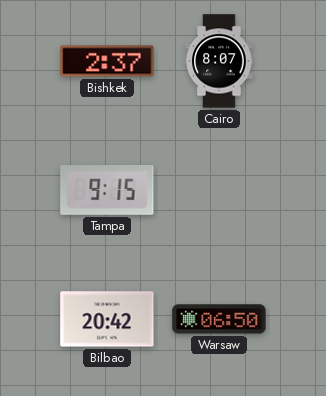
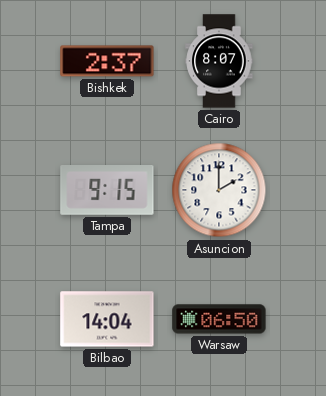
Asuncion: none -> 2:00 (219, 190)
Bilbao: 20:42 -> 14:04 (107, 319)
